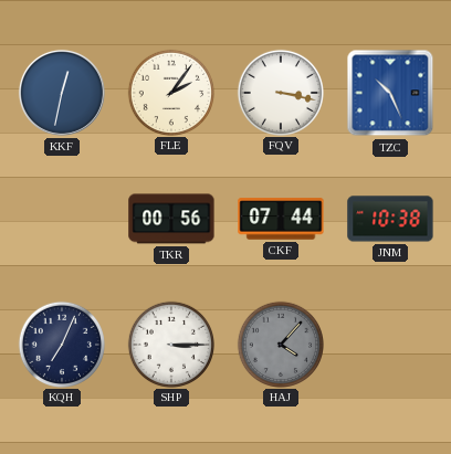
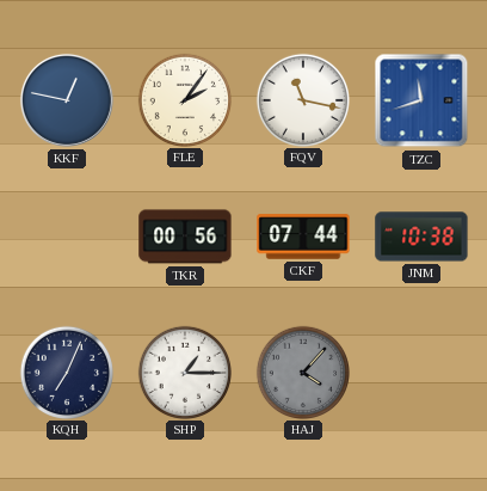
KKF: 12:32 -> 12:47 (67, 100)
FQV: 3:17 -> 11:17 (302, 99)
TZC: 10:26 -> 11:42 (421, 100)
SHP: 3:15 -> 1:15 (184, 372)
